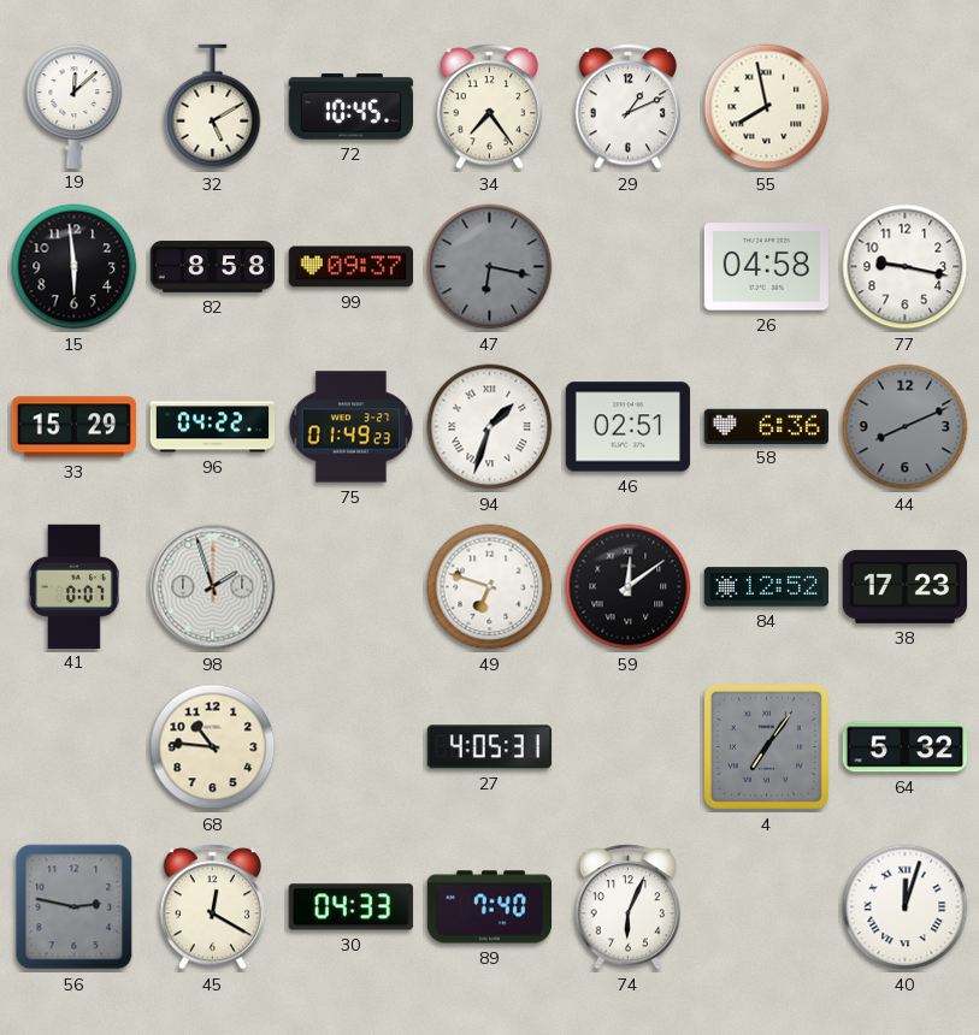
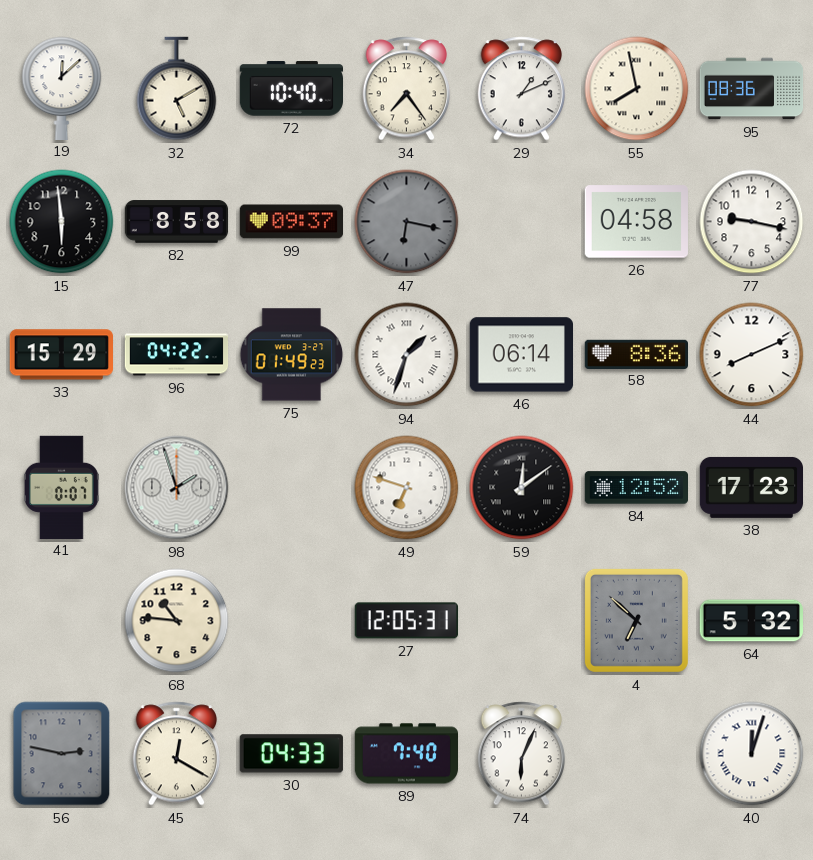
72: 10:45 -> 10:40 (291, 89)
95: none -> 08:36 (752, 89)
46: 02:51 -> 06:14 (521, 355)
58: 6:36 -> 8:36 (636, 354)
44 dial: grey -> white (752, 355)
27: 4:05 -> 12:05 (406, 621)
4: 7:06 -> 6:52 (636, 620)
